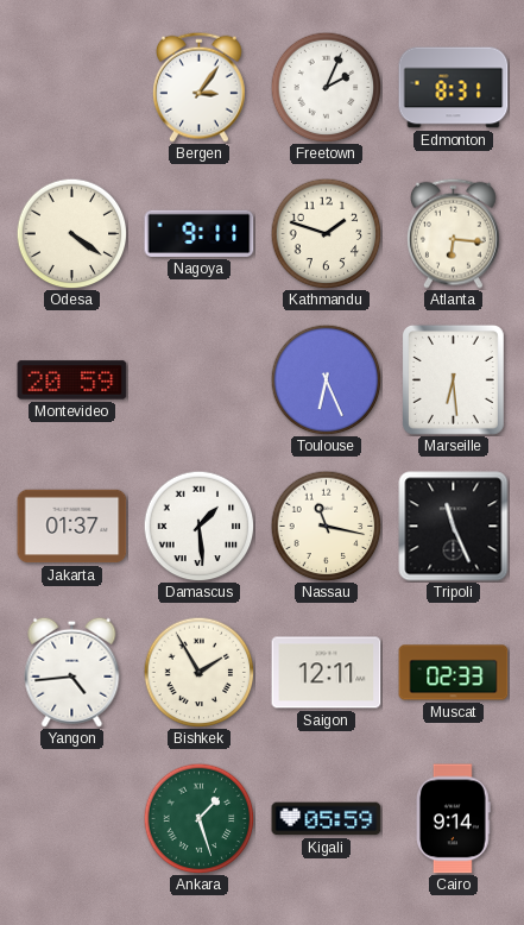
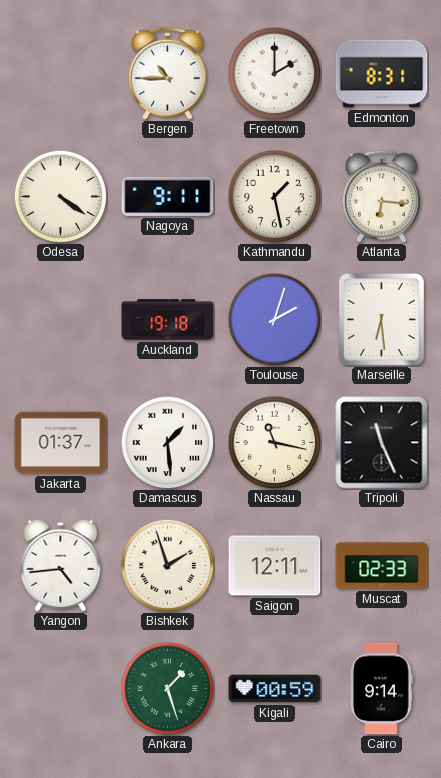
Bergen: 3:06 -> 10:45 (167, 73)
Freetown: 2:04 -> 2:00 (274, 73)
Kathmandu: 1:48 -> 1:28 (274, 196)
Montevideo: 20:59 -> none (72, 380)
Auckland: none -> 19:18 (168, 320)
Toulouse: 6:26 -> 2:03 (274, 319)
Bishkek: 1:55 -> 1:57 (167, 565)
Kigali: 05:59 -> 00:59 (275, 689)
